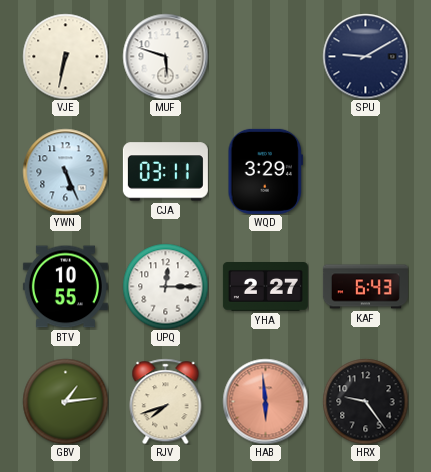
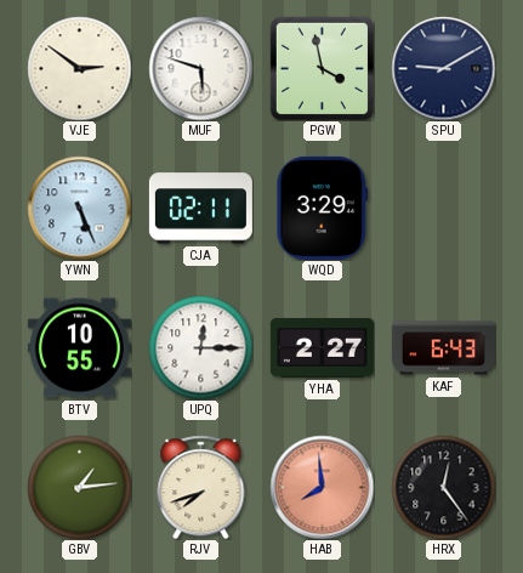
VJE: 6:32 -> 2:51 (79, 68)
PGW: none -> 3:58 (322, 68)
CJA: 03:11 -> 02:11 (200, 209)
HAB: 5:59 -> 7:59 (322, 487)
HRX: 9:24 -> 12:24 (443, 487)
